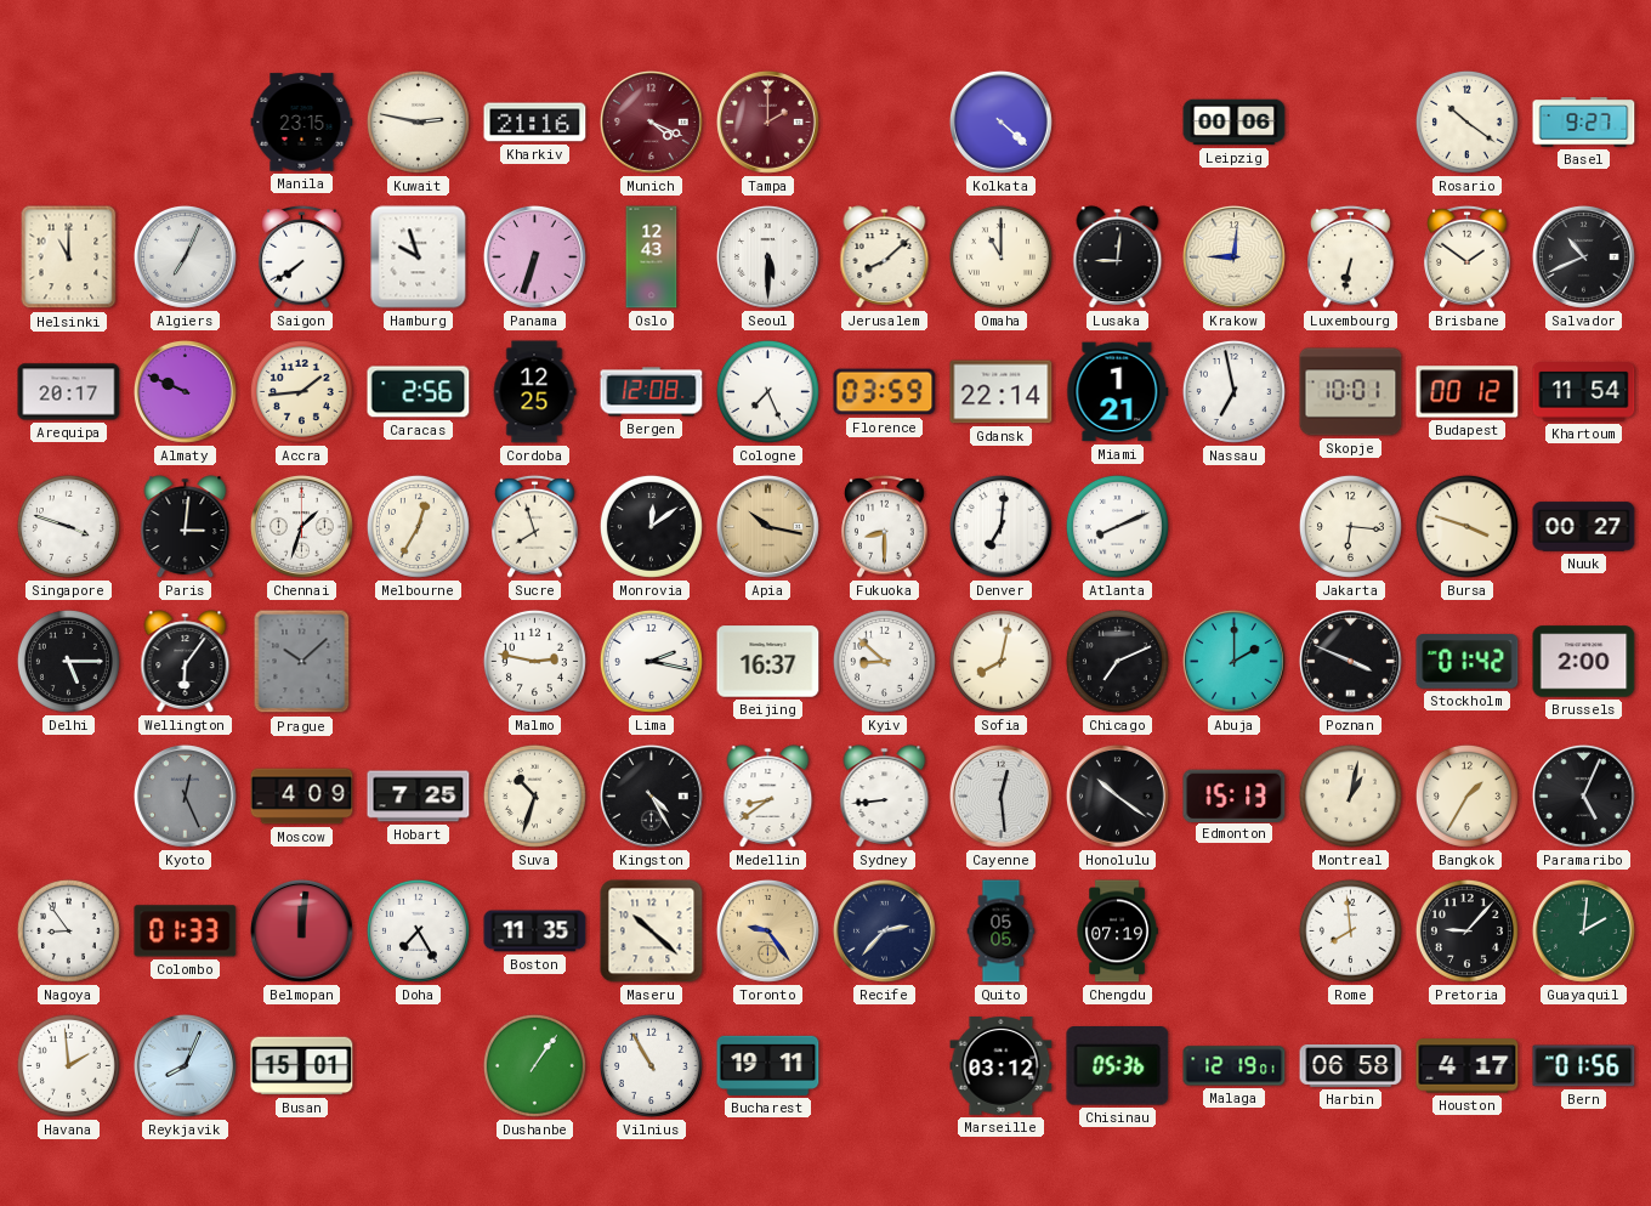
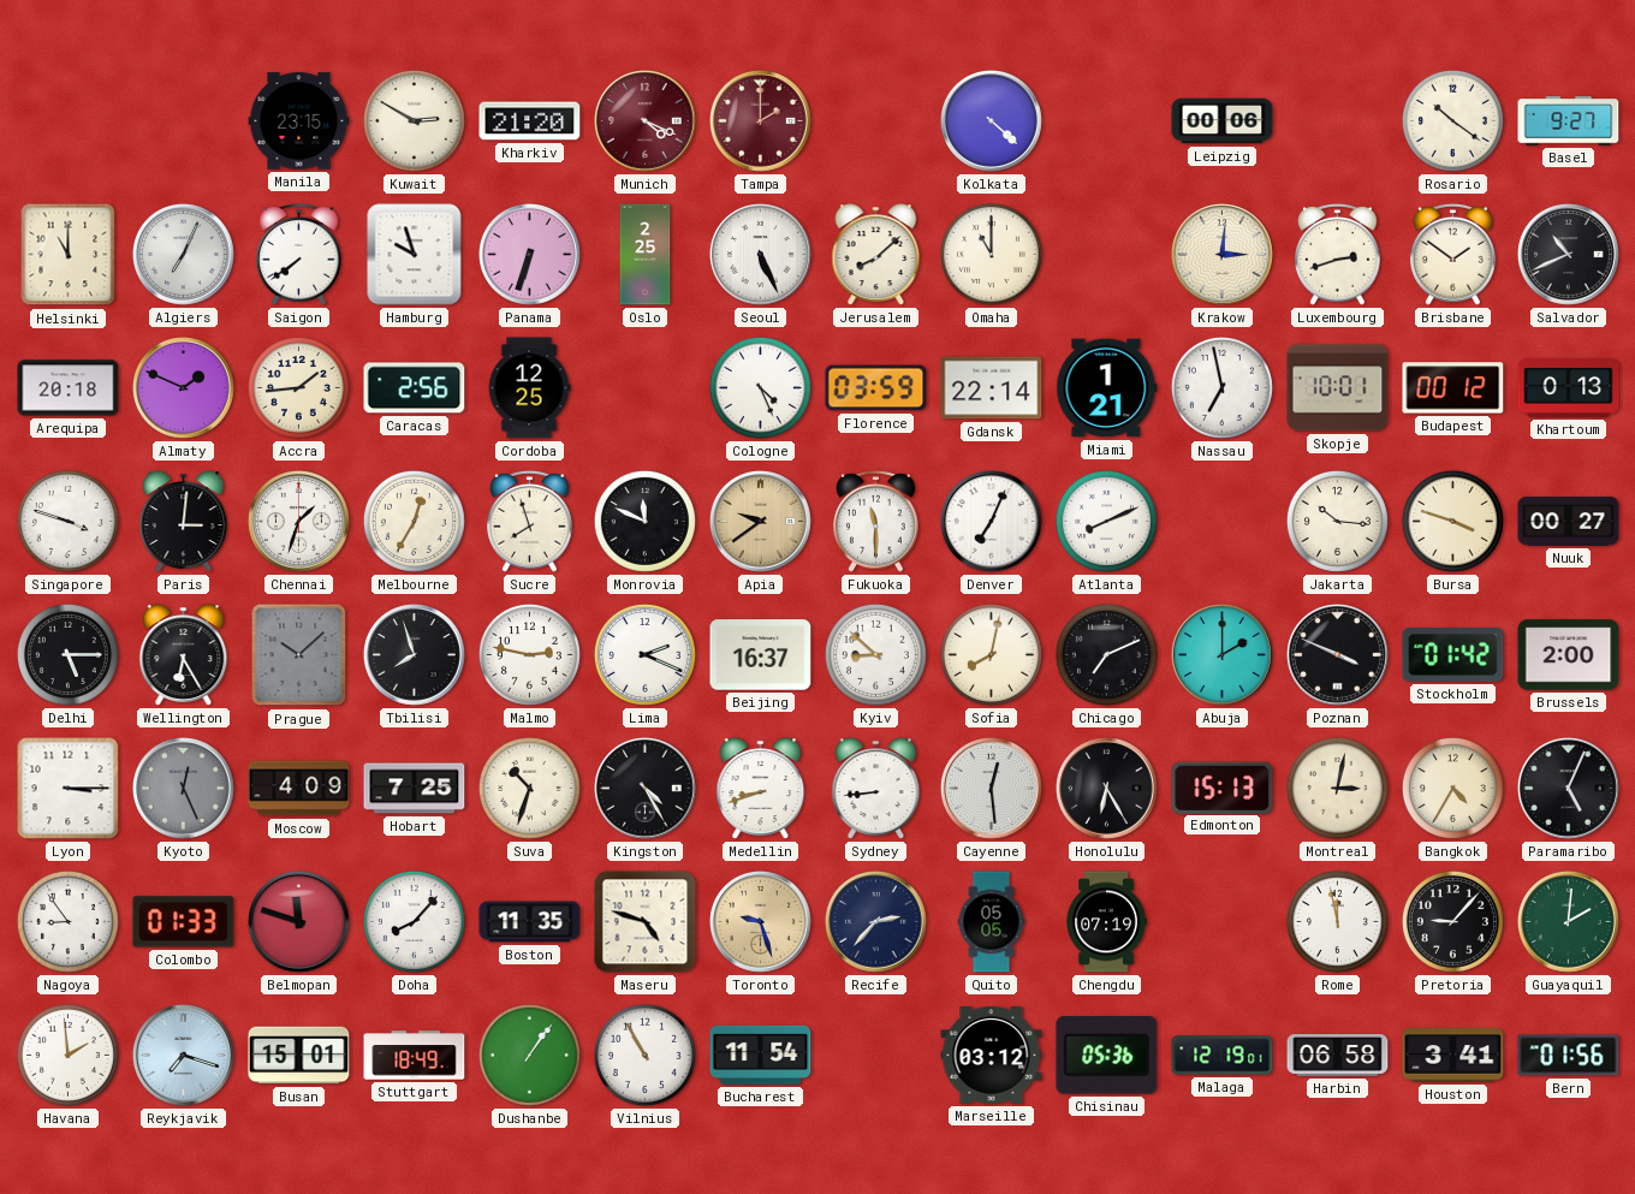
Kuwait: 2:47 -> 2:50 (414, 120)
Kharkiv: 21:16 -> 21:20 (530, 121)
Oslo: 12:43 -> 2:25 (646, 255)
Seoul: 5:30 -> 5:26 (760, 254)
Lusaka: 9:01 -> none (1118, 257)
Krakow: 9:01 -> 3:01 (1221, 254)
Luxembourg: 6:32 -> 2:42 (1338, 254)
Arequipa: 20:17 -> 20:18 (69, 388)
Almaty: 9:49 -> 1:49 (183, 387)
Bergen: 12:08 -> none (652, 392)
Cologne: 7:26 -> 4:26 (760, 387)
Khartoum: 11:54 -> 0:13 (1569, 388)
Monrovia: 12:09 -> 11:49 (644, 521)
Apia: 10:17 -> 9:39 (760, 521)
Fukuoka: 8:30 -> 11:30 (876, 521)
Denver: 7:01 -> 7:04 (991, 521)
Jakarta: 6:16 -> 10:16 (1337, 521)
Wellington: 6:06 -> 6:25 (184, 655)
Tbilisi: none -> 7:57 (414, 654)
Lima: 2:17 -> 2:19 (644, 654)
Lyon: none -> 3:15 (69, 789)
Medellin: 8:39 -> 8:42 (761, 789)
Honolulu: 10:21 -> 6:25 (1106, 788)
Montreal: 1:02 -> 3:02 (1337, 788)
Bangkok: 1:35 -> 4:35 (1452, 788)
Belmopan: 12:01 -> 11:48 (298, 921)
Doha: 7:25 -> 8:07 (414, 921)
Maseru: 10:22 -> 4:48 (646, 922)
Toronto: 9:24 -> 9:27 (760, 921)
Rome: 7:59 -> 11:58 (1337, 921)
Reykjavik: 8:04 -> 7:18 (183, 1055)
Stuttgart: none -> 18:49 (415, 1056)
Bucharest: 19:11 -> 11:54 (761, 1055)
Houston: 4:17 -> 3:41 (1453, 1056)
